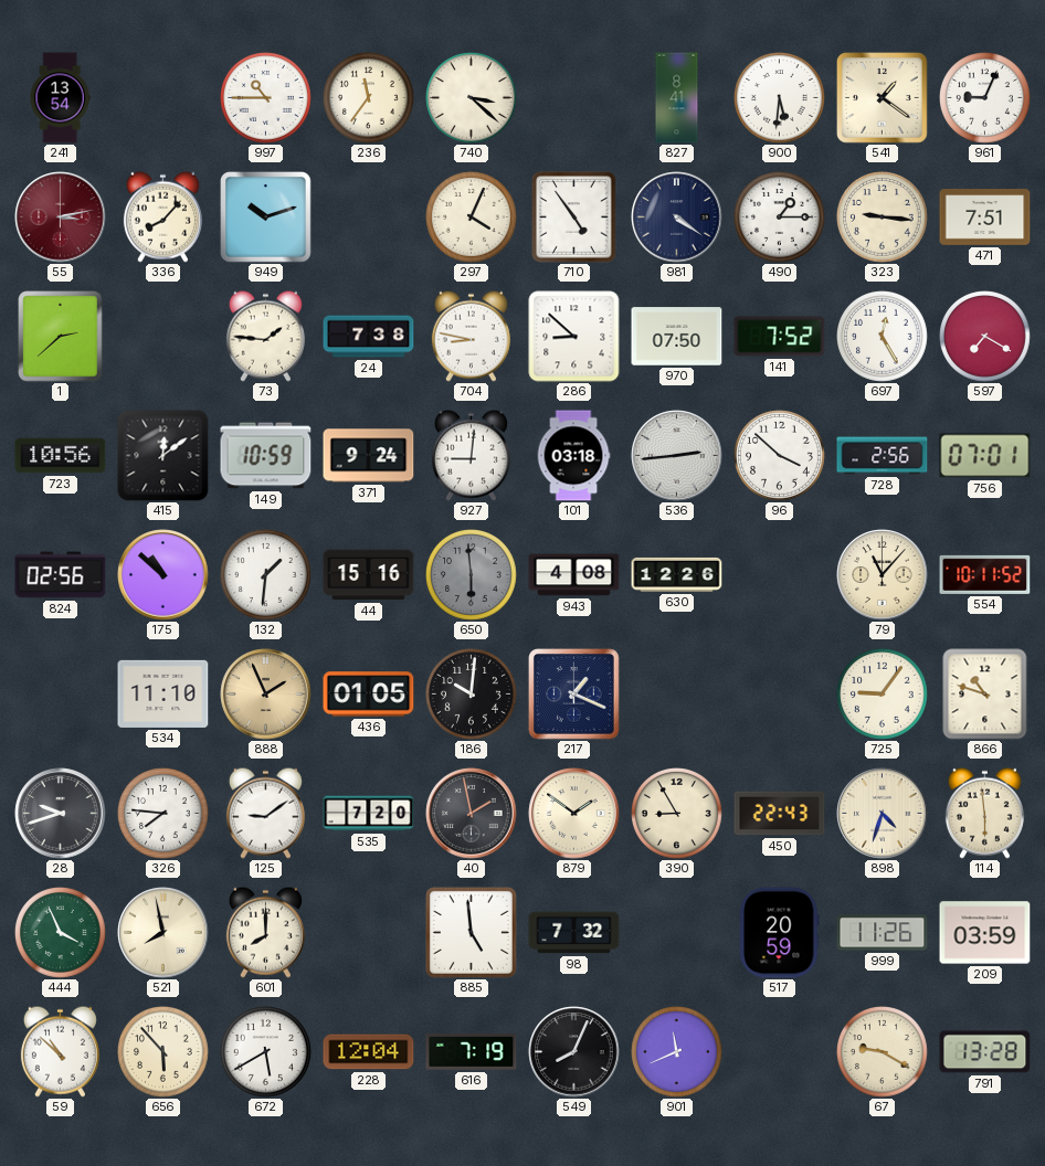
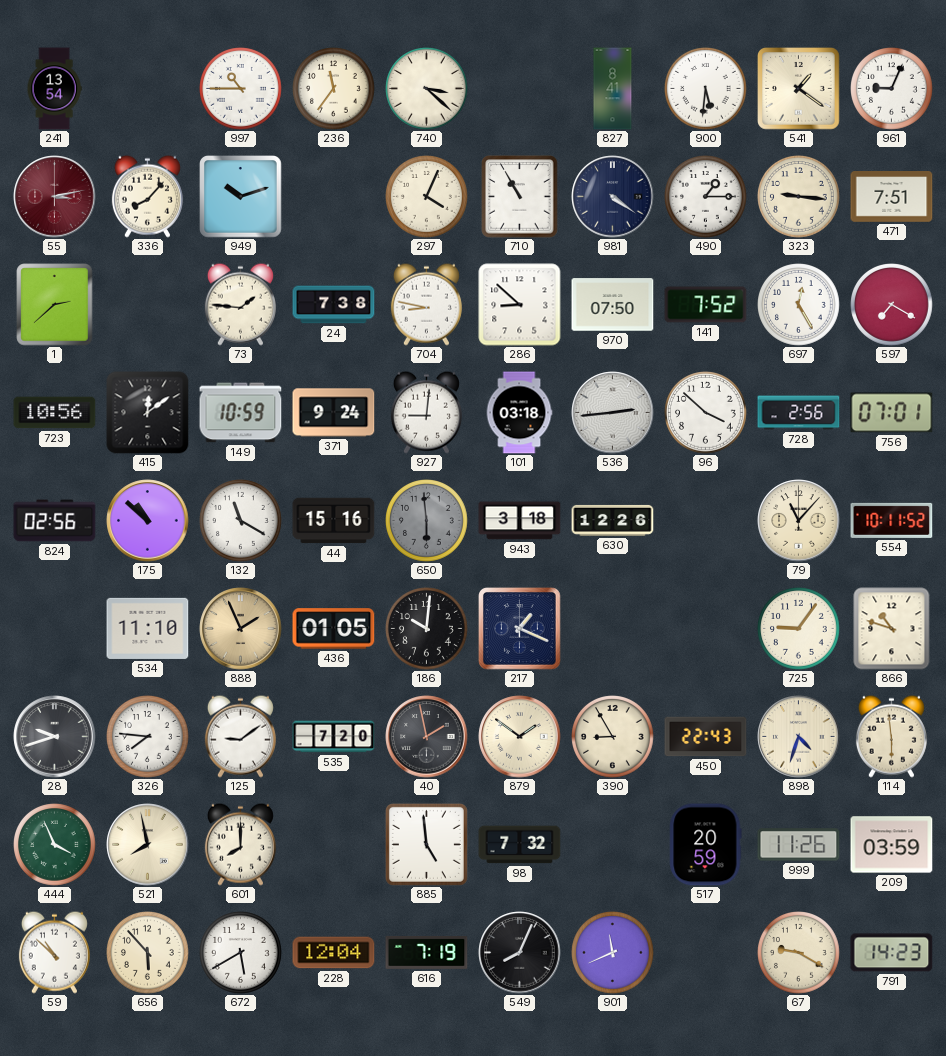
710: 4:54 -> 10:55 (520, 197)
132: 1:31 -> 11:20 (241, 521)
943: 4:08 -> 3:18 (520, 521)
791: 13:28 -> 14:23 (892, 953)
